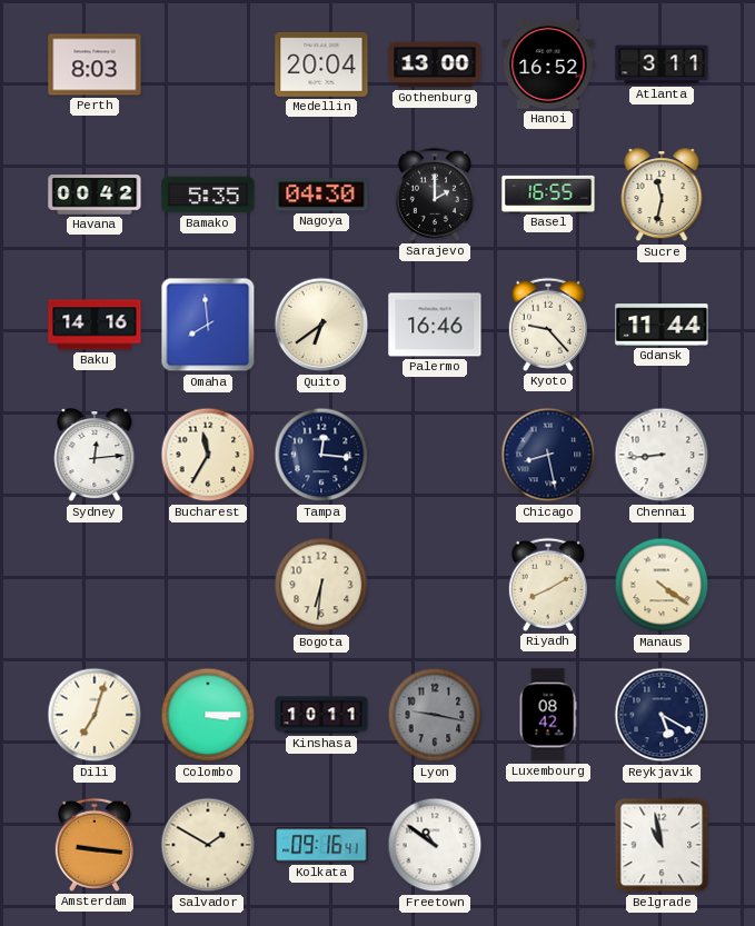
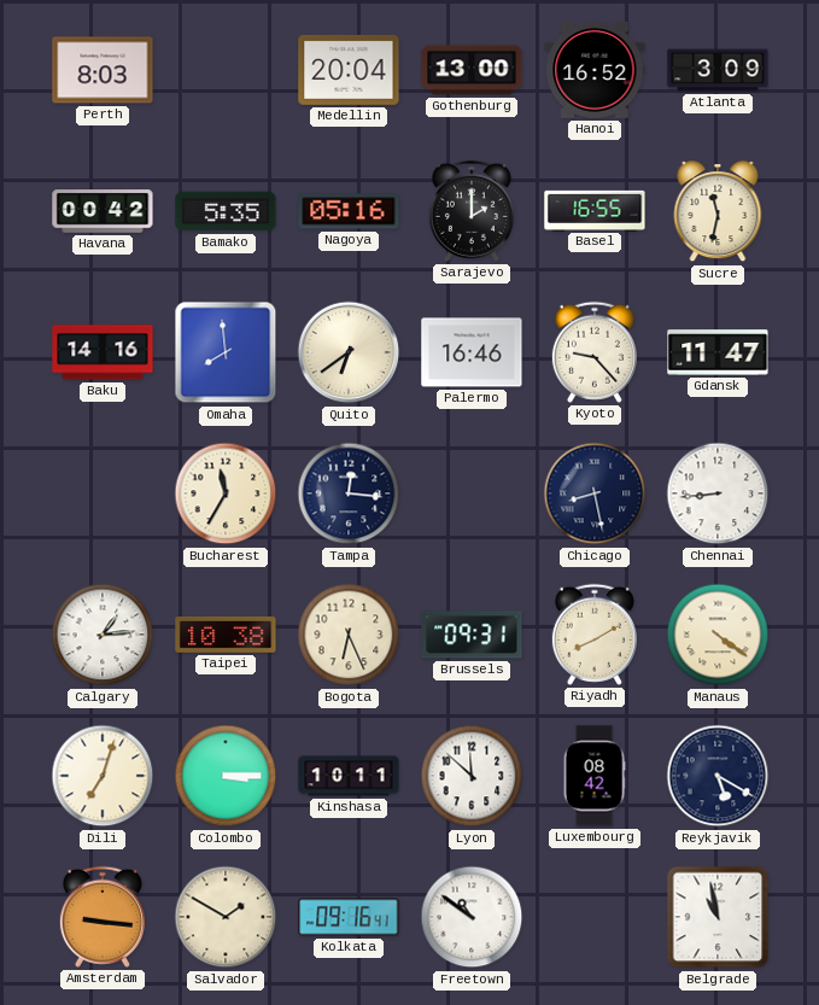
Atlanta: 3:11 -> 3:09 (718, 70)
Nagoya: 04:30 -> 05:16 (349, 211)
Gdansk: 11:44 -> 11:47 (718, 352)
Sydney: 12:14 -> none (95, 456)
Calgary: none -> 1:14 (103, 635)
Taipei: none -> 10:38 (226, 635)
Bogota: 6:31 -> 6:26 (349, 635)
Brussels: none -> 09:31 (472, 635)
Lyon: 9:17 -> 11:52 (472, 776)
Lyon dial: grey -> white (472, 776)
